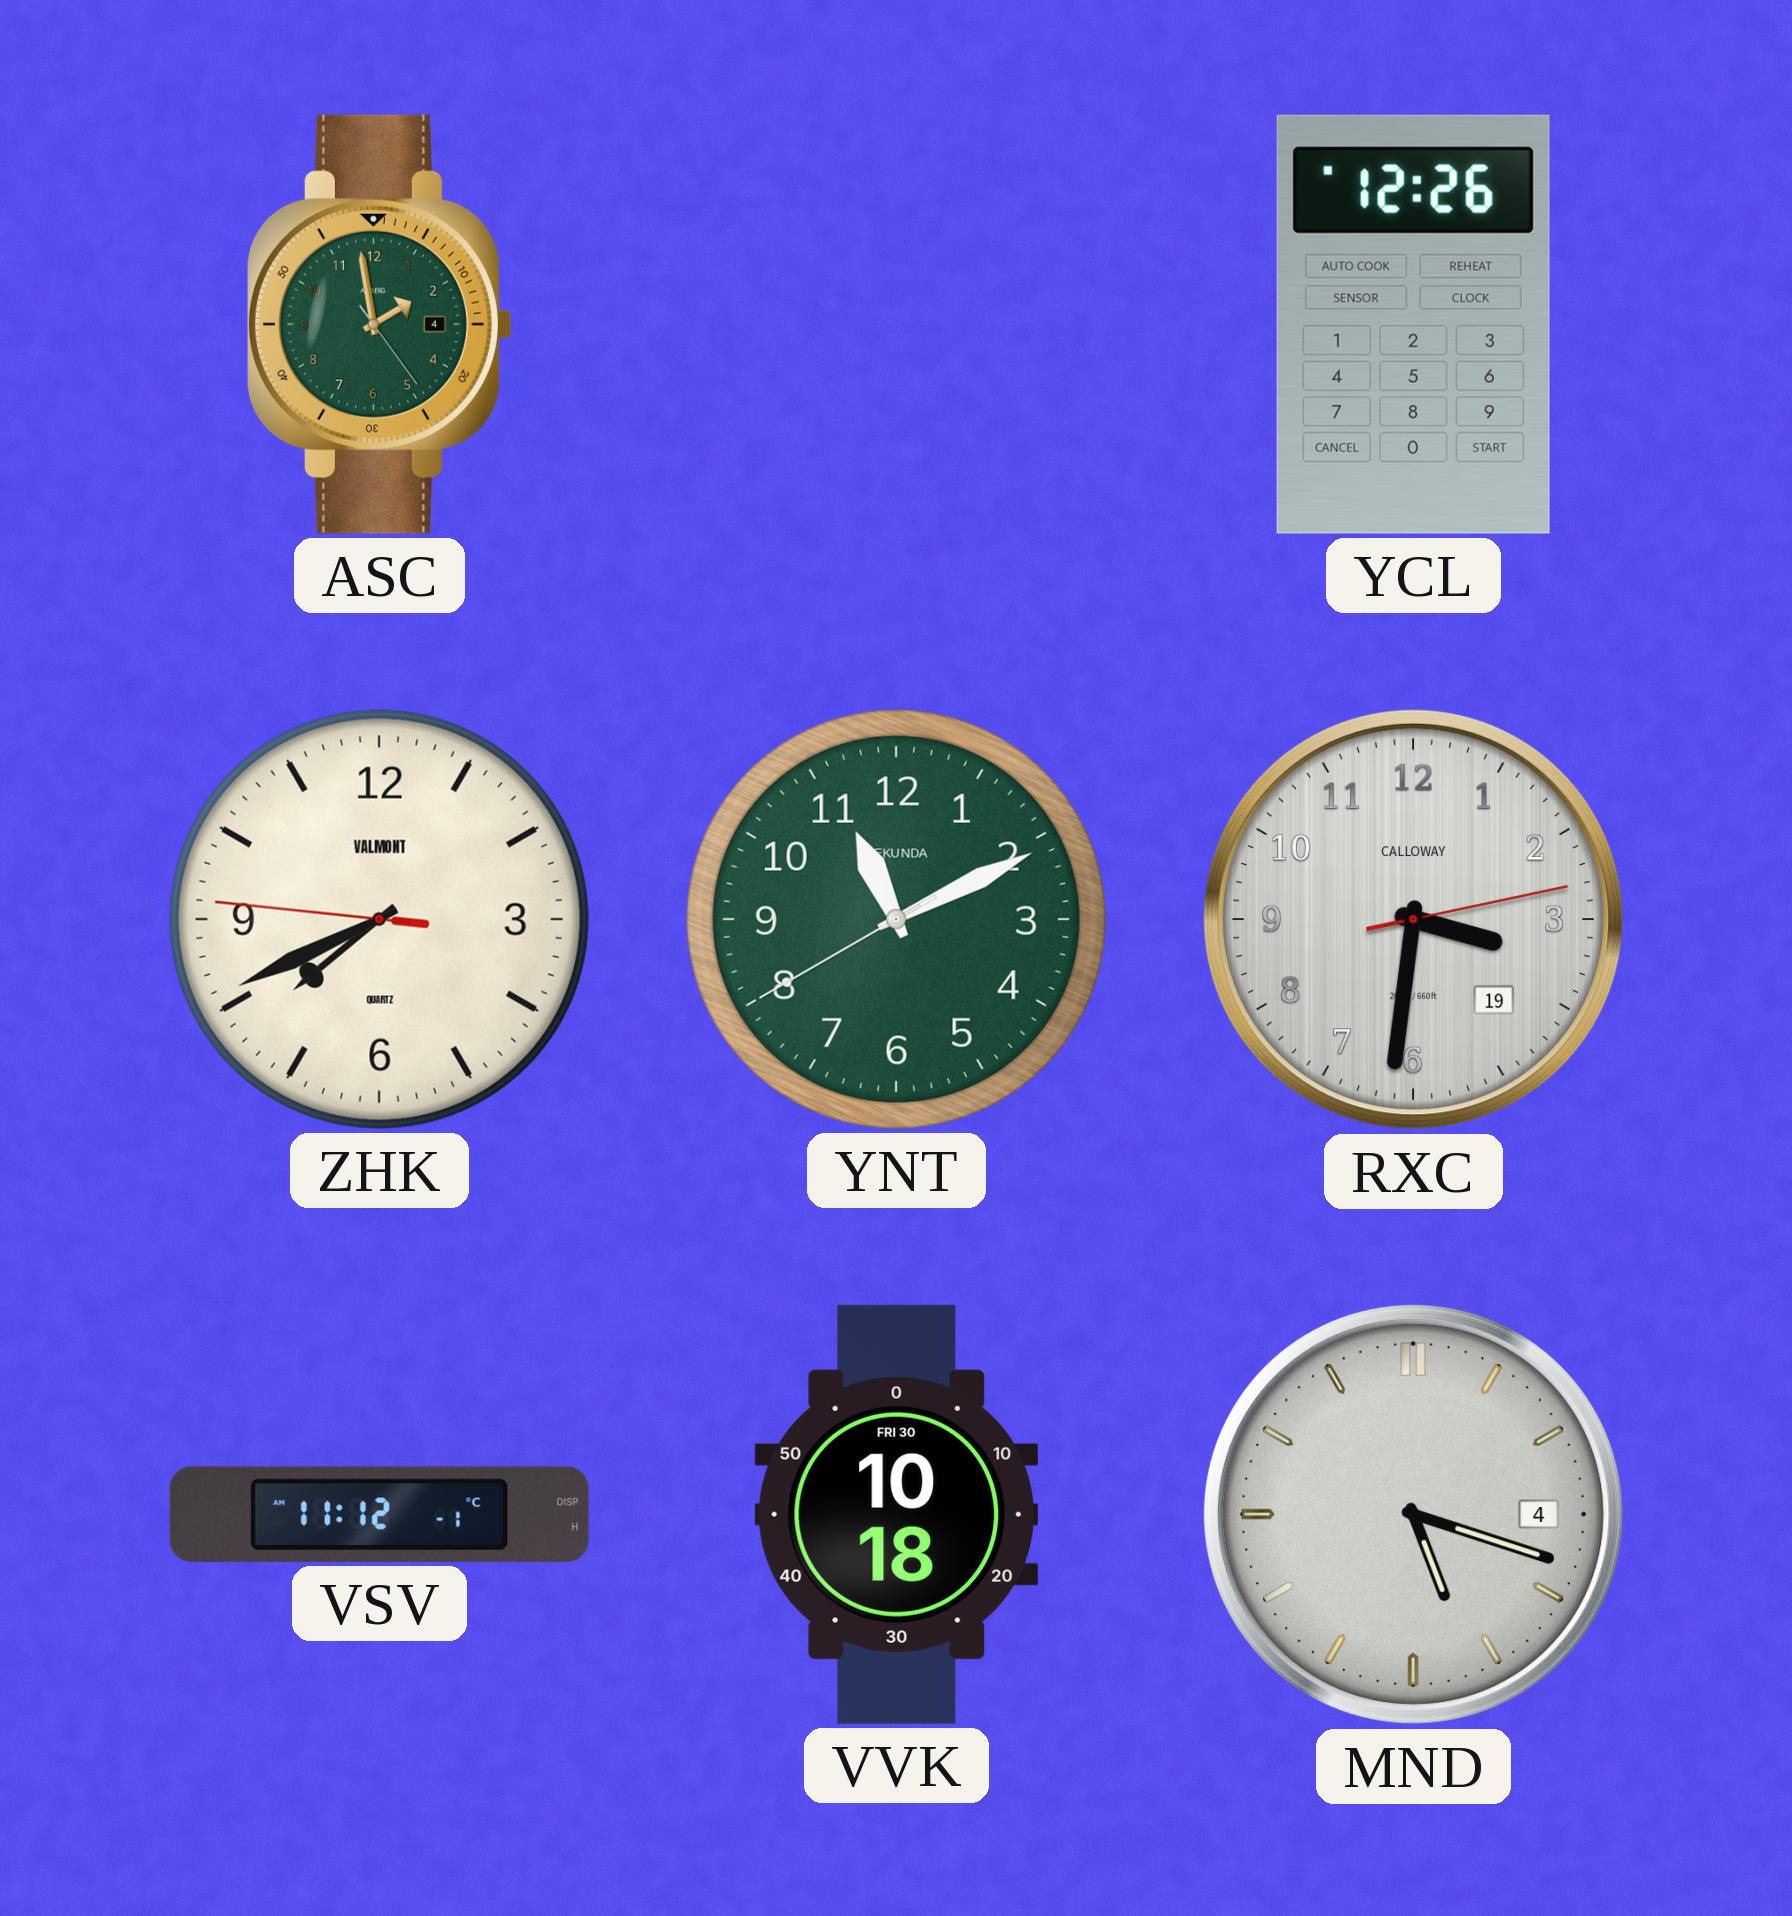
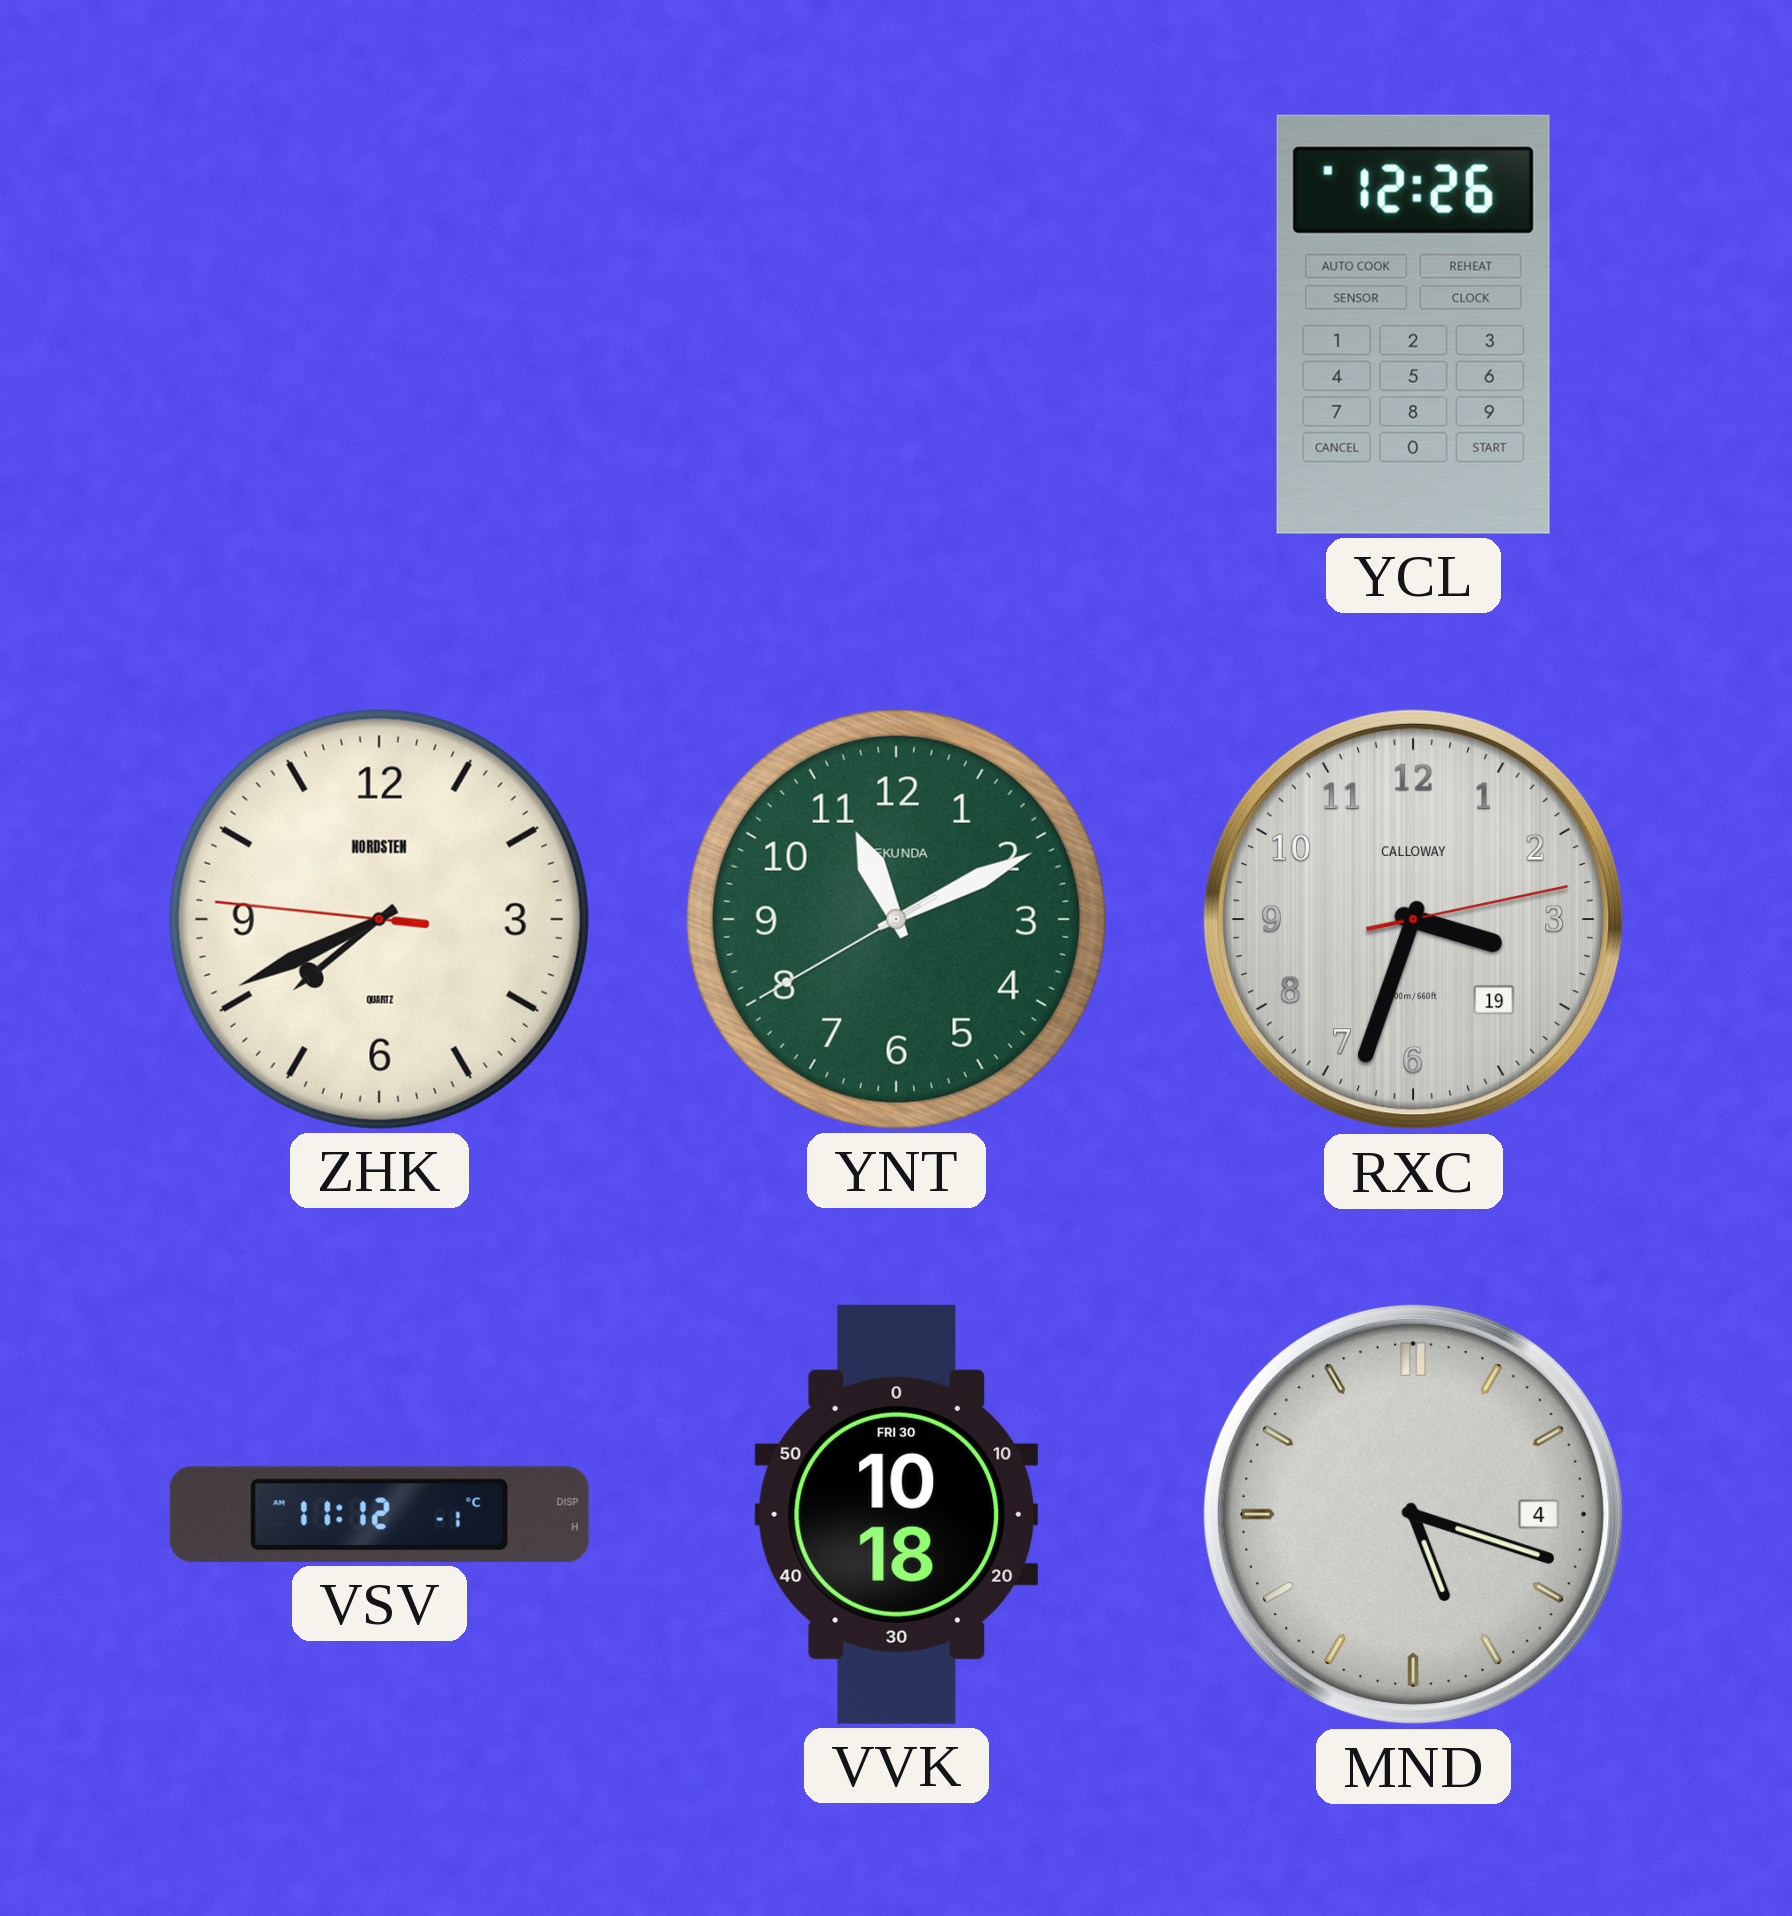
ASC: 1:58 -> none (379, 324)
ZHK brand: VALMONT -> NORDSTEN (379, 919)
RXC: 3:31 -> 3:33 (1413, 919)
